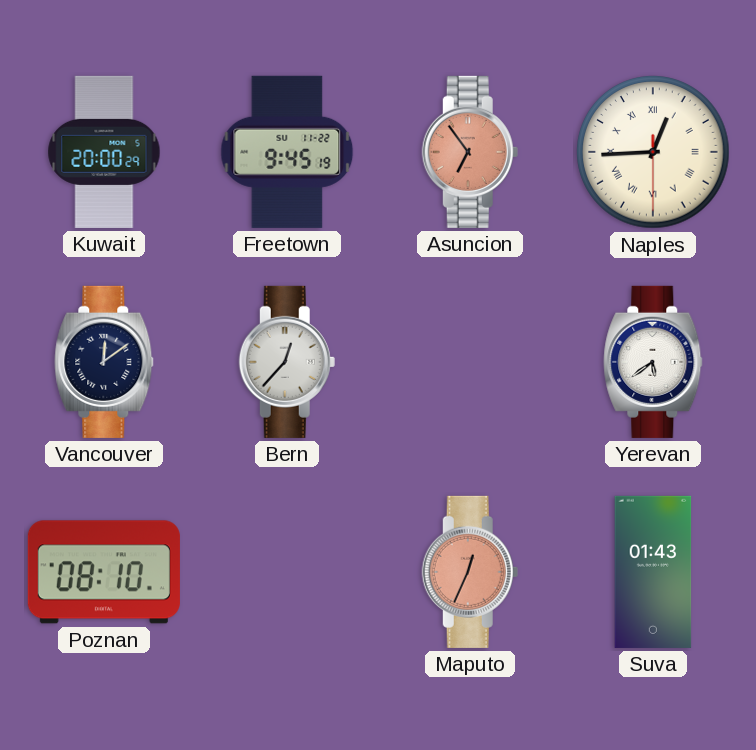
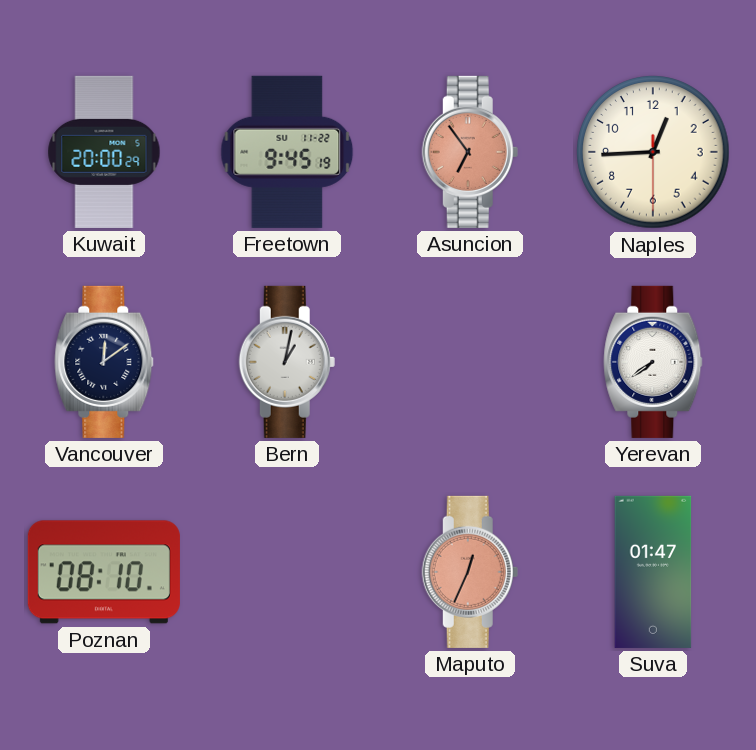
Naples numerals: Roman -> Arabic (653, 152)
Bern: 12:37 -> 1:02 (287, 362)
Yerevan: 5:39 -> 7:39 (653, 362)
Suva: 01:43 -> 01:47 (653, 572)
